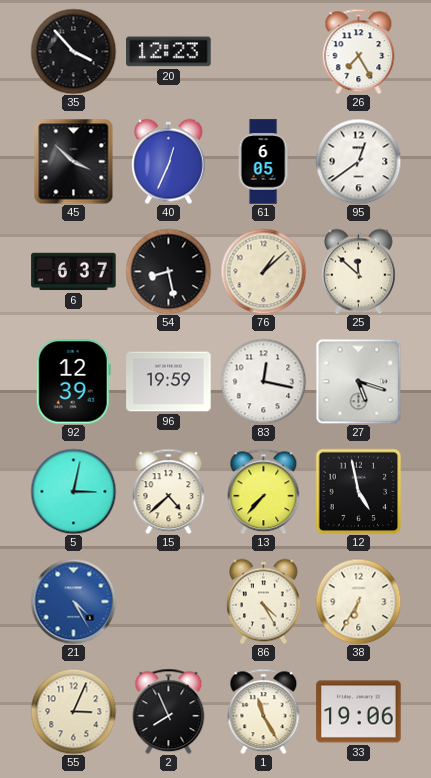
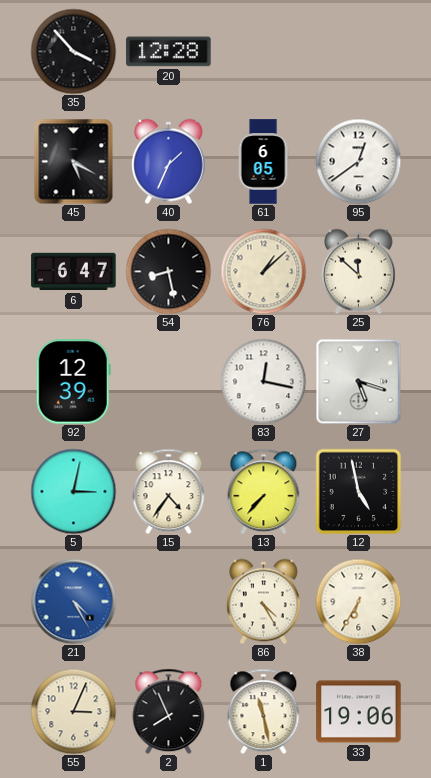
20: 12:23 -> 12:28 (169, 52)
26: 7:25 -> none (359, 51)
45: 3:52 -> 5:20 (74, 161)
40: 12:34 -> 1:34 (168, 161)
6: 6:37 -> 6:47 (74, 272)
96: 19:59 -> none (169, 382)
15: 4:38 -> 4:36 (169, 491)
1: 11:25 -> 11:28 (264, 711)
